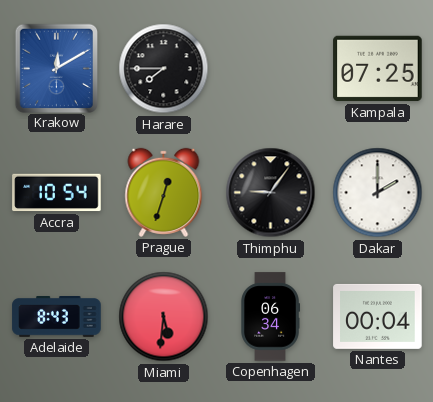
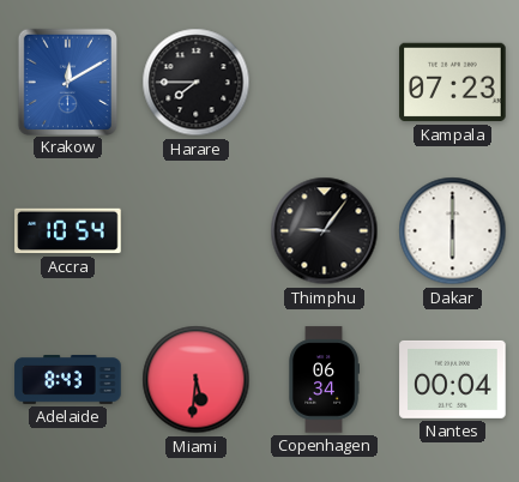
Kampala: 07:25 -> 07:23 (453, 83)
Prague: 12:33 -> none (164, 192)
Dakar: 2:00 -> 6:00 (453, 231)
